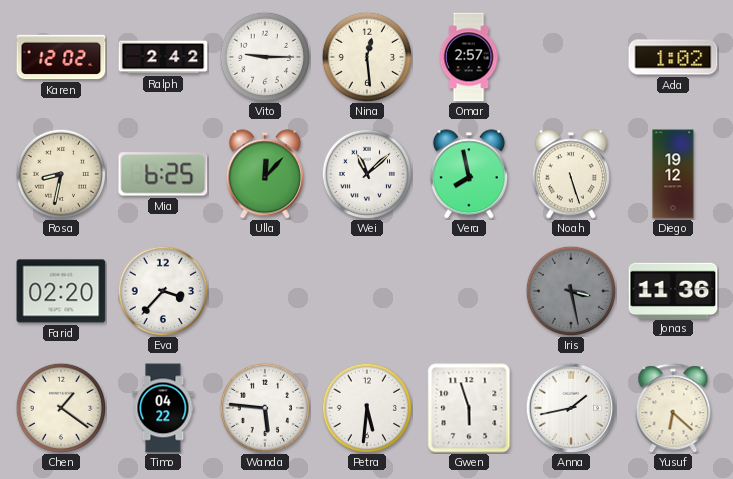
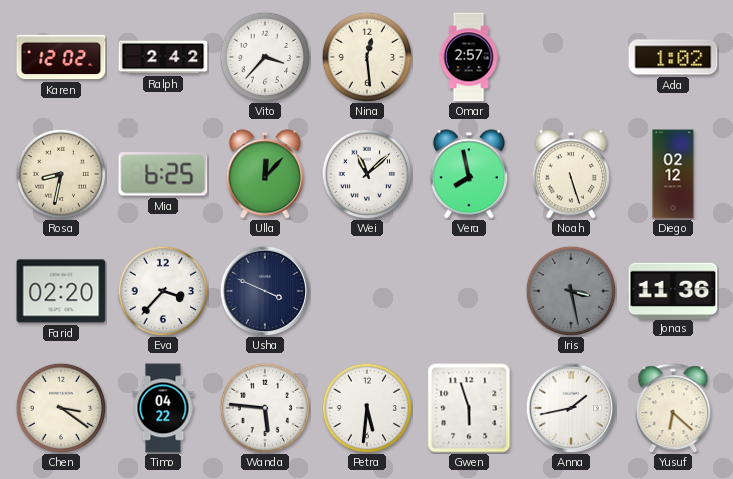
Vito: 9:15 -> 3:37 (265, 57)
Diego: 19:12 -> 02:12 (673, 174)
Usha: none -> 3:49 (264, 290)
Chen: 1:21 -> 3:21 (61, 408)
